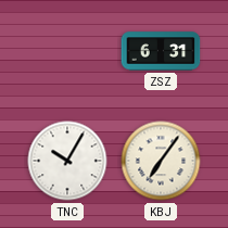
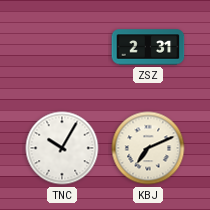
ZSZ: 6:31 -> 2:31 (148, 47)
KBJ: 7:06 -> 7:11 (148, 148)
